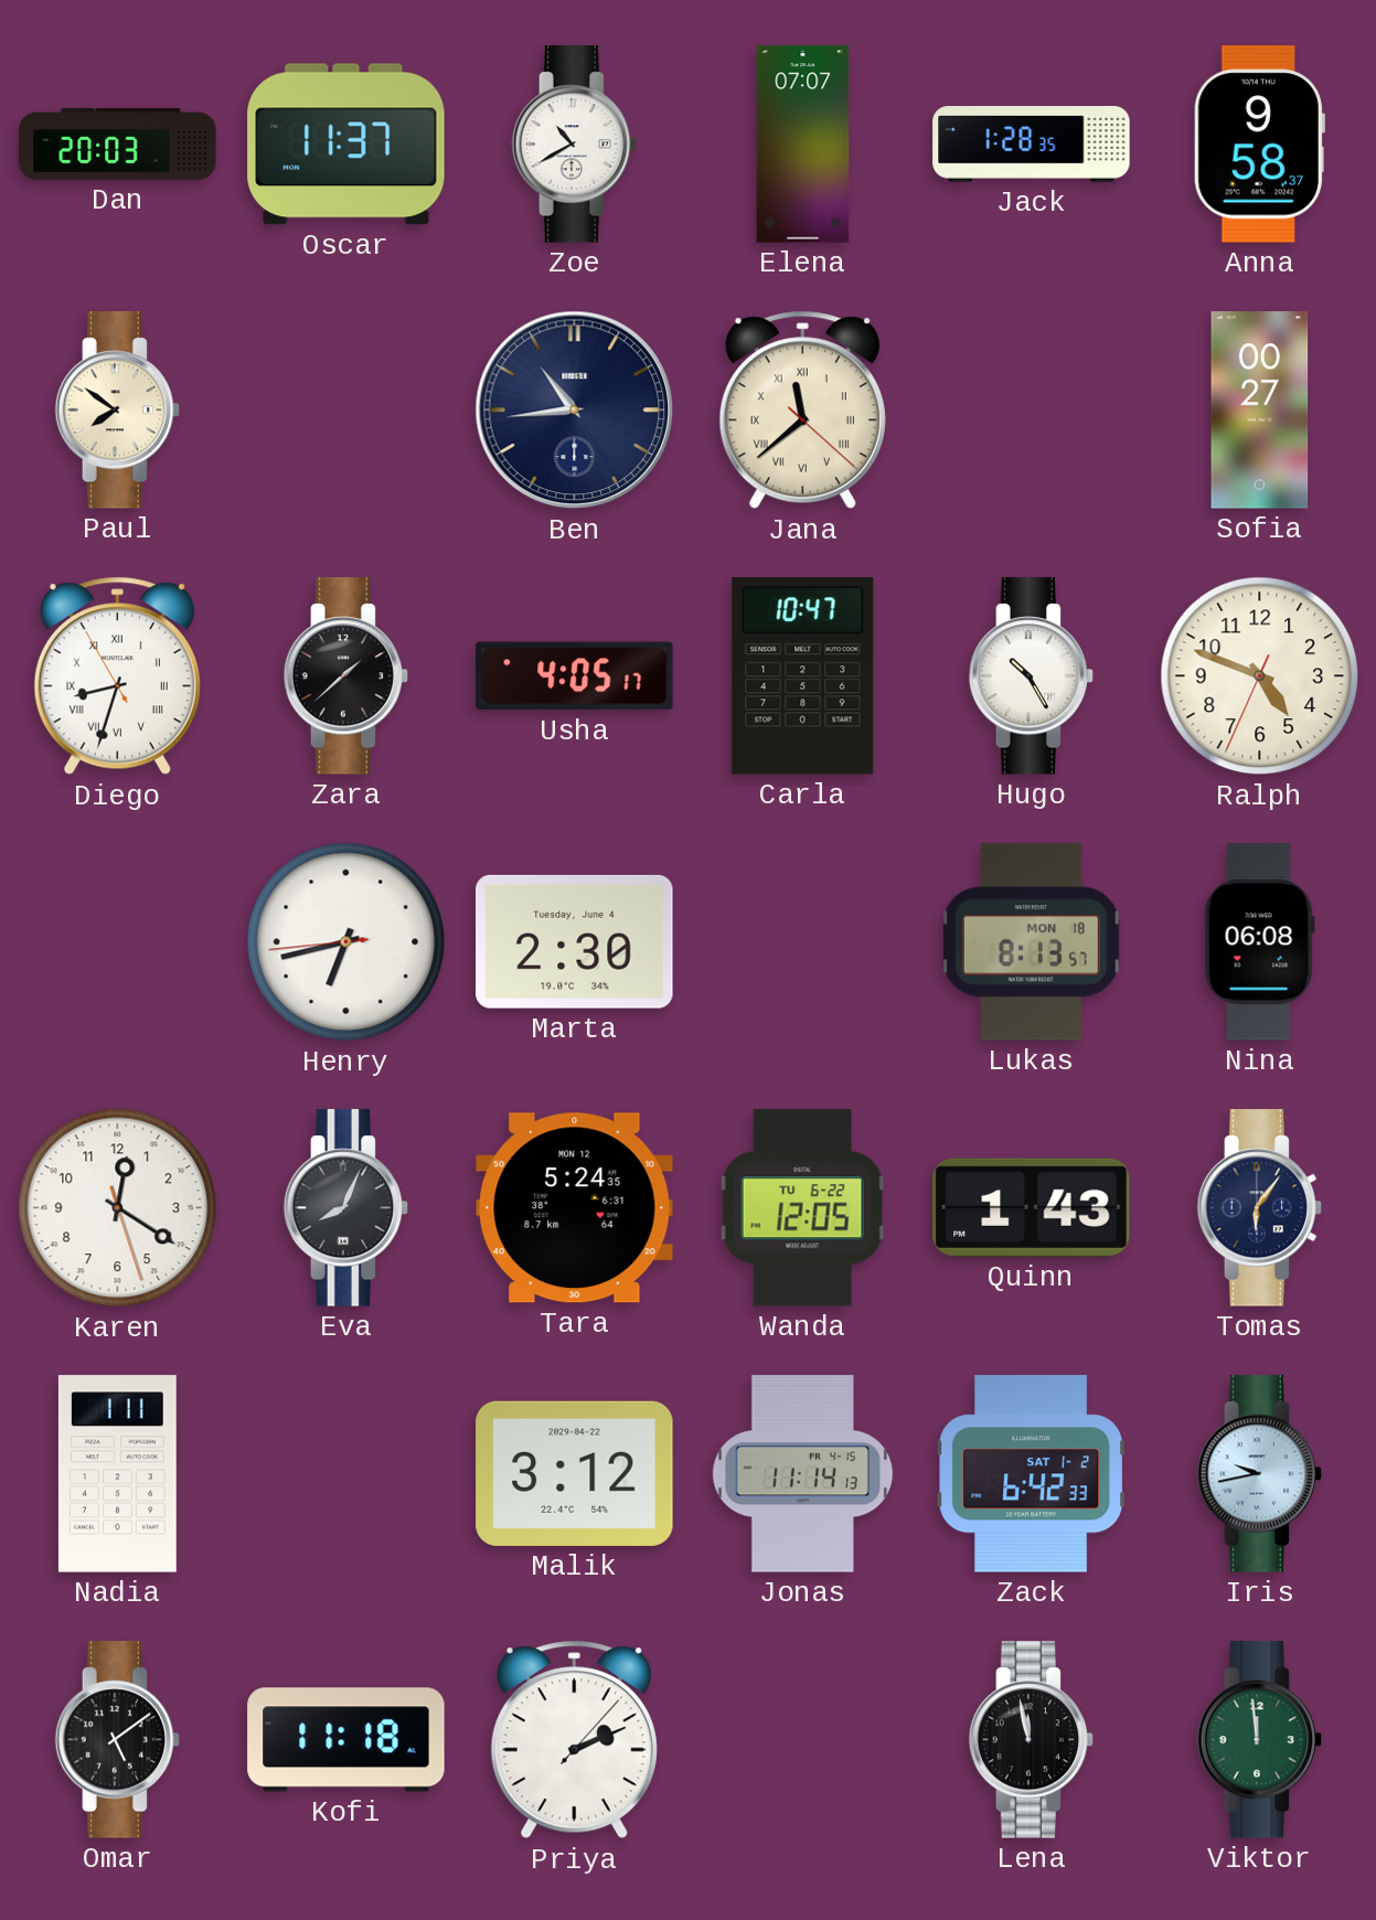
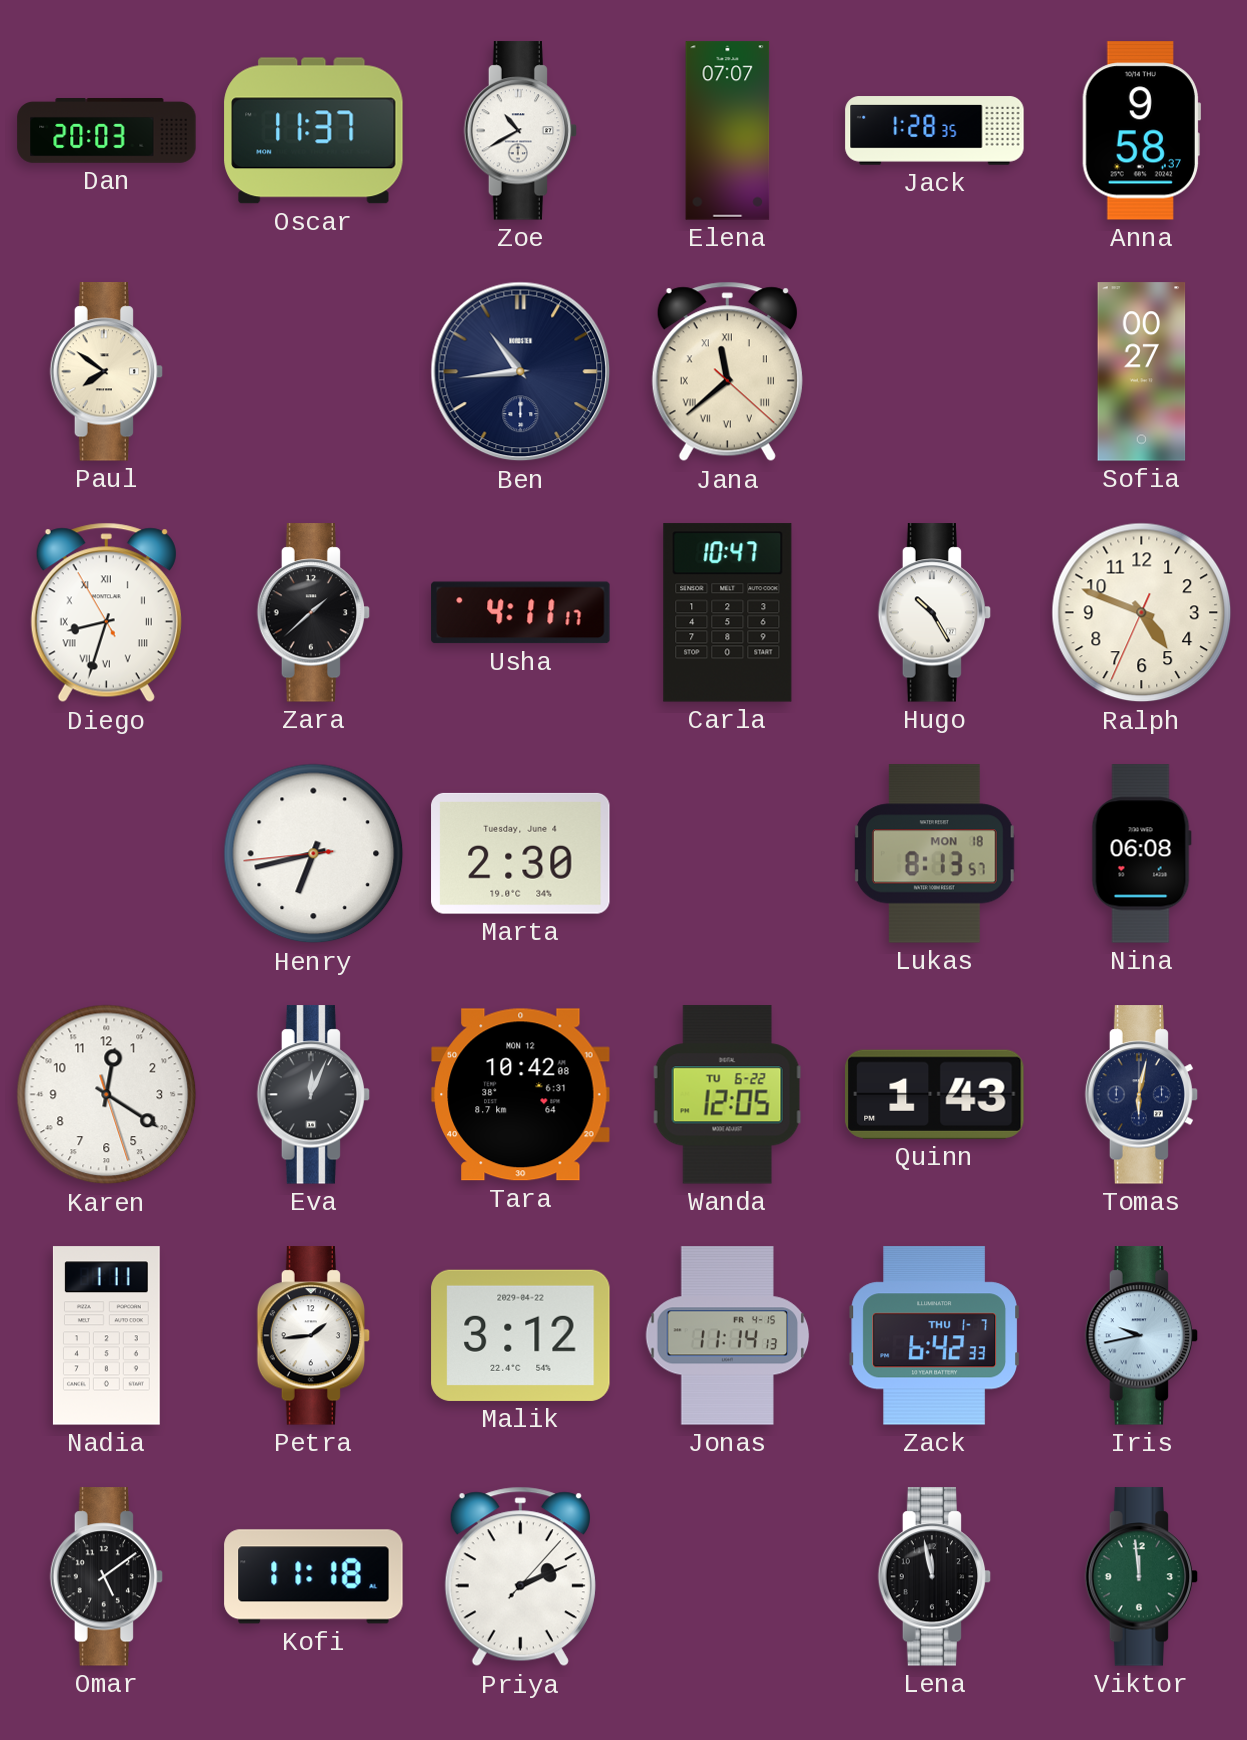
Usha: 4:05 -> 4:11 (521, 613)
Eva: 8:04 -> 12:04 (314, 1095)
Tara: 5:24 -> 10:42 (521, 1095)
Tomas: 6:06 -> 6:02 (1142, 1095)
Petra: none -> 1:44 (314, 1336)
Zack date: SAT 1-2 -> THU 1-7 (934, 1336)
